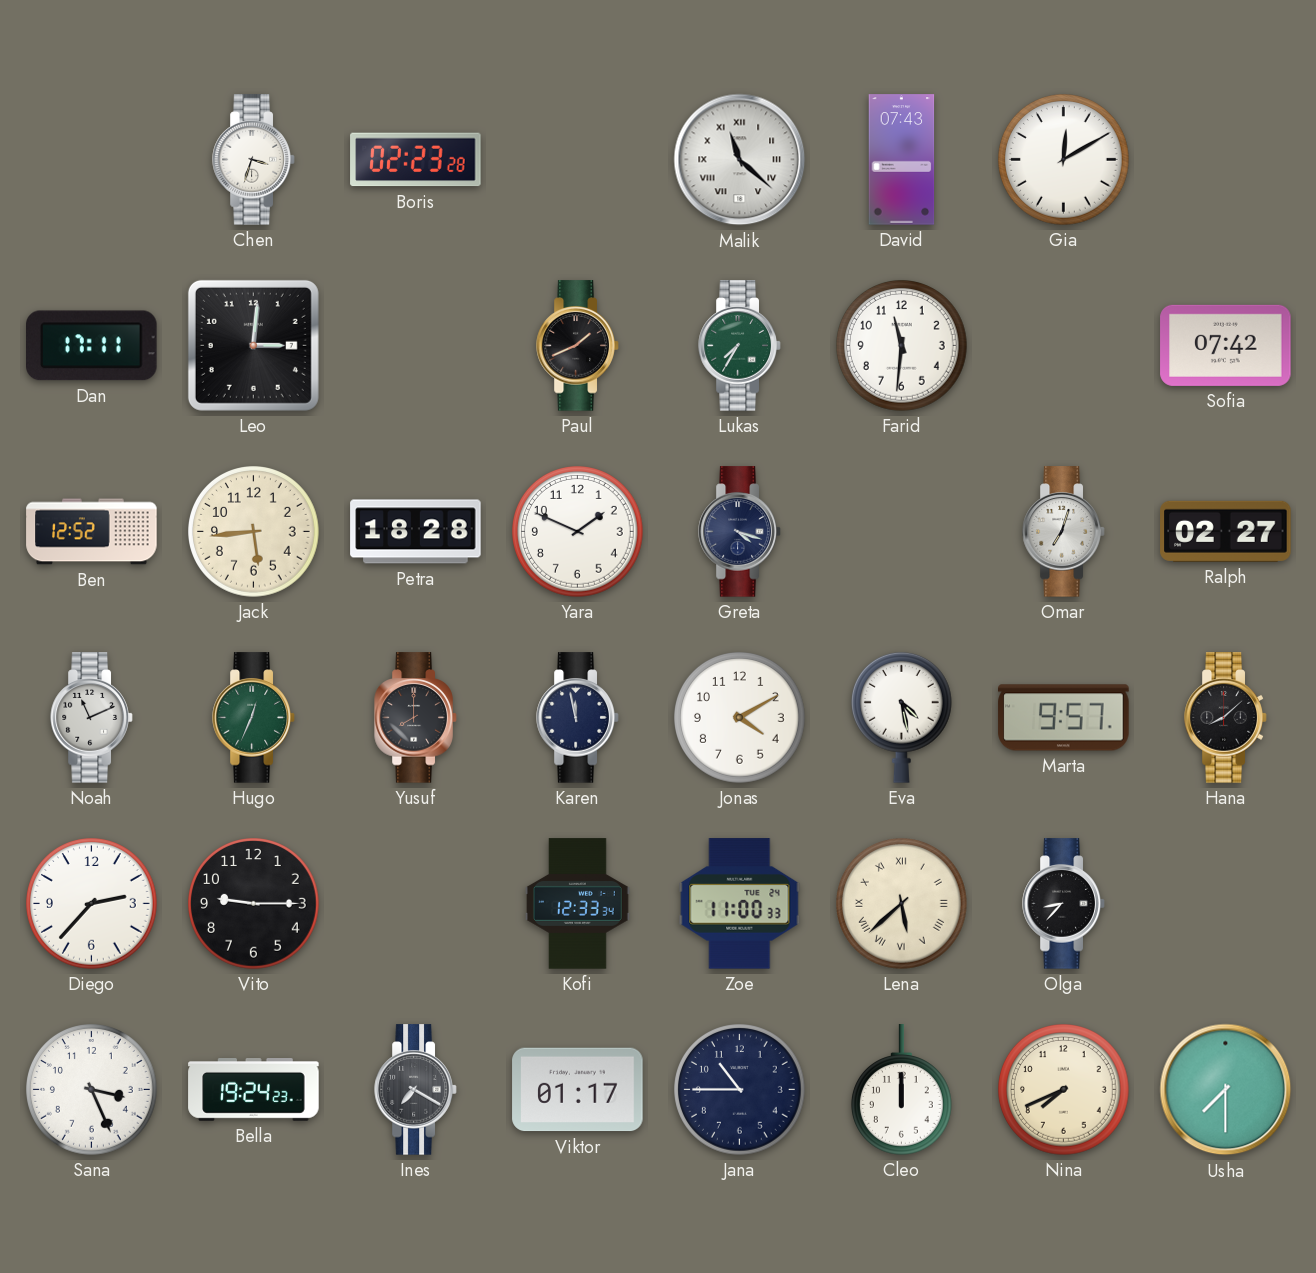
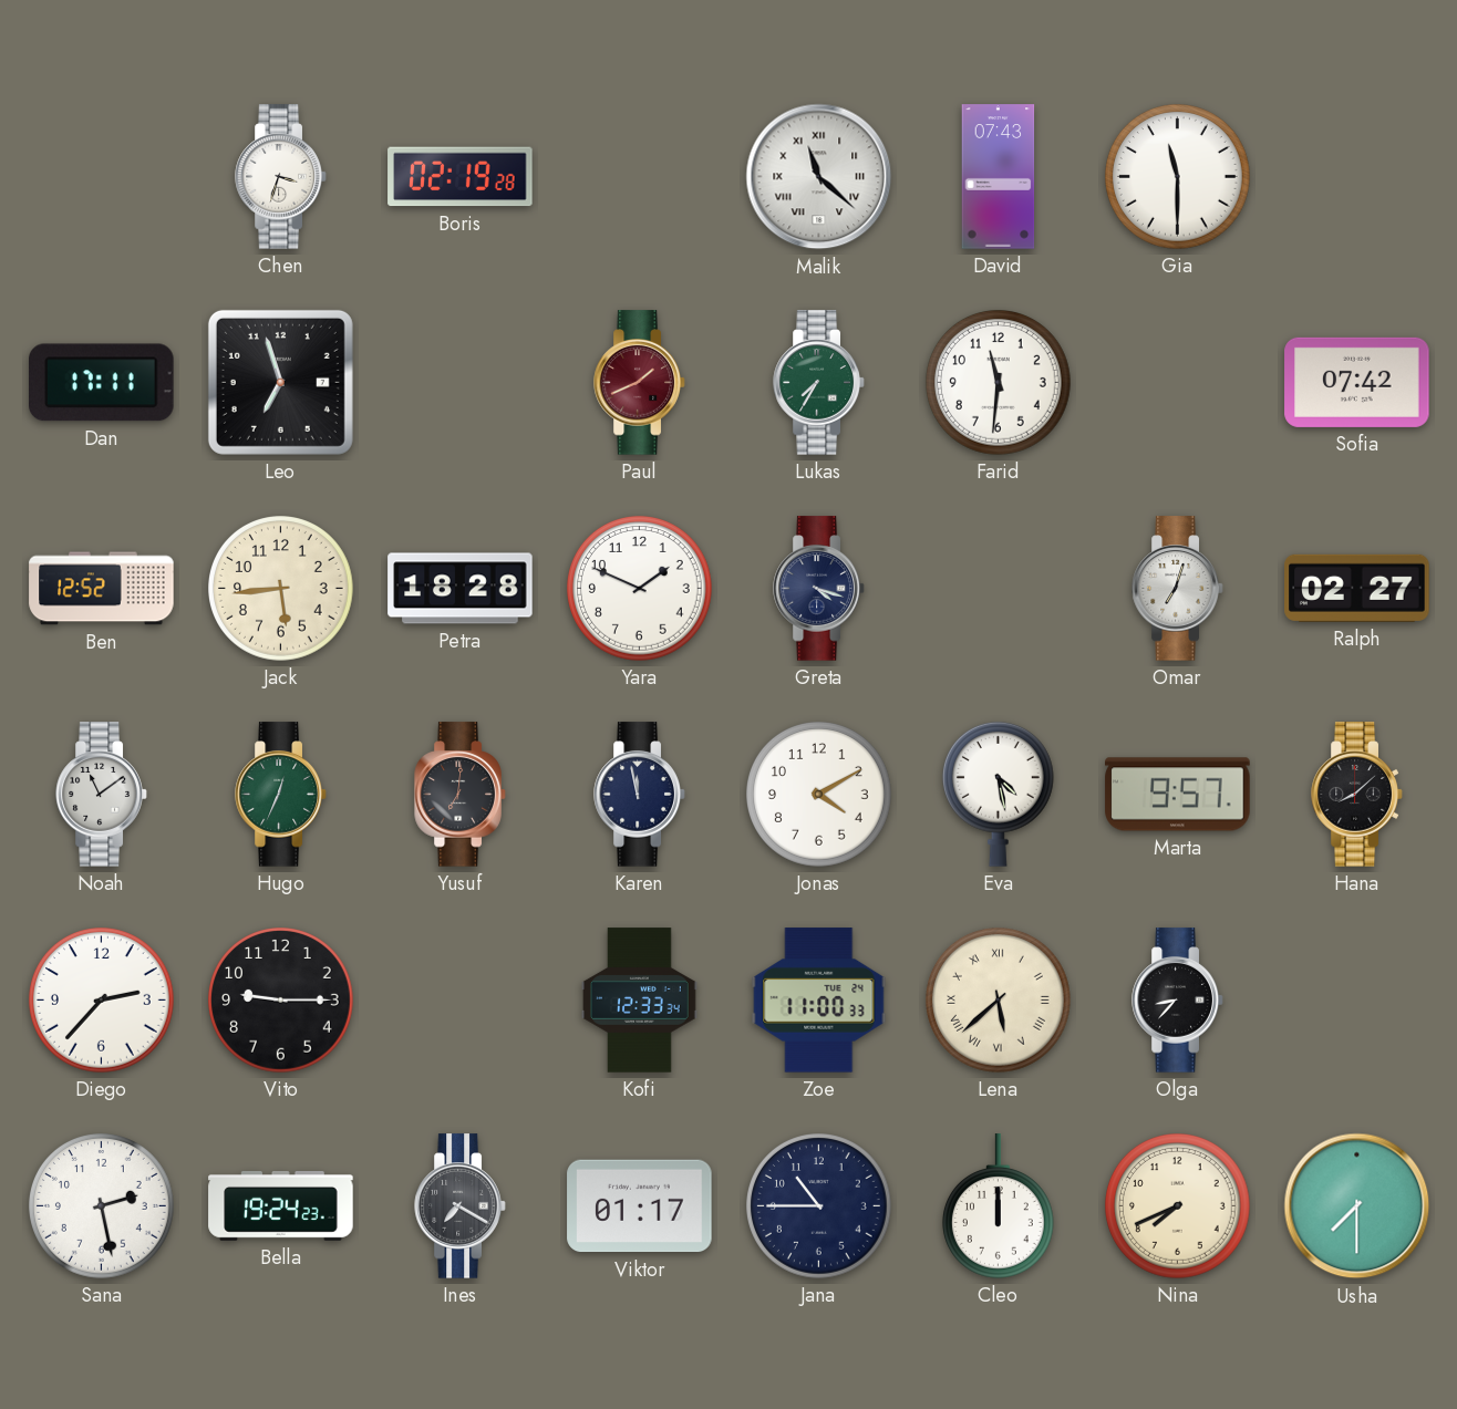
Boris: 02:23 -> 02:19 (461, 177)
Gia: 12:10 -> 11:30 (1178, 177)
Leo: 3:01 -> 6:57 (280, 382)
Paul dial: black -> burgundy (640, 383)
Noah: 11:11 -> 11:09 (102, 795)
Yusuf: 8:00 -> 7:01 (461, 795)
Sana: 3:26 -> 2:28 (102, 1206)
